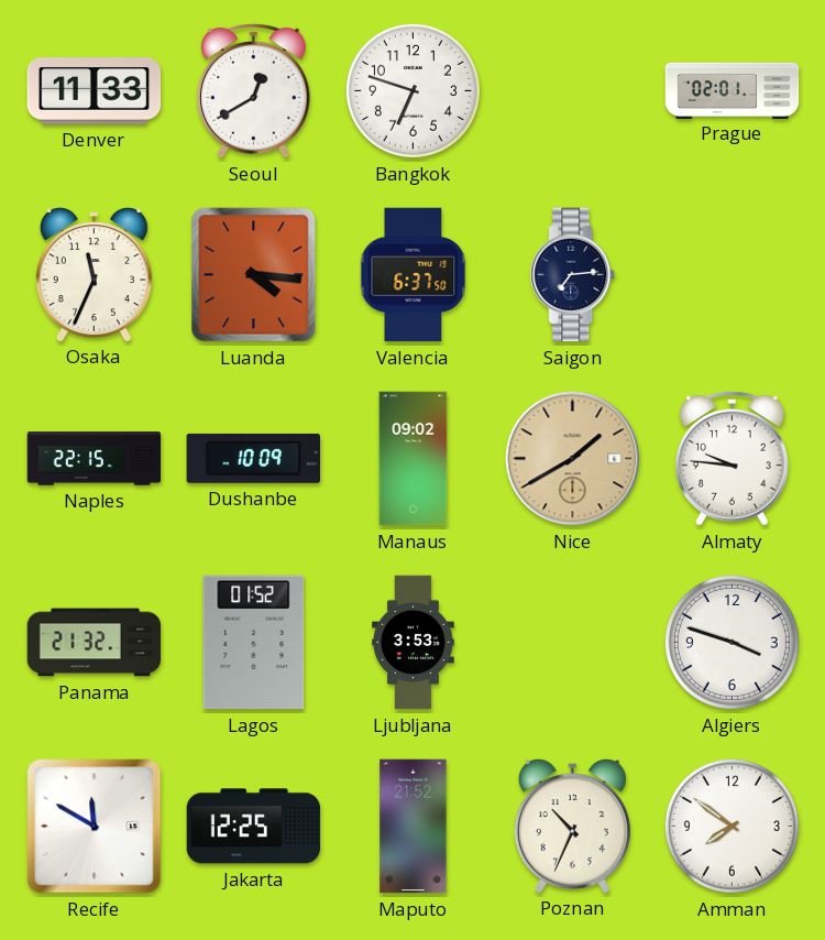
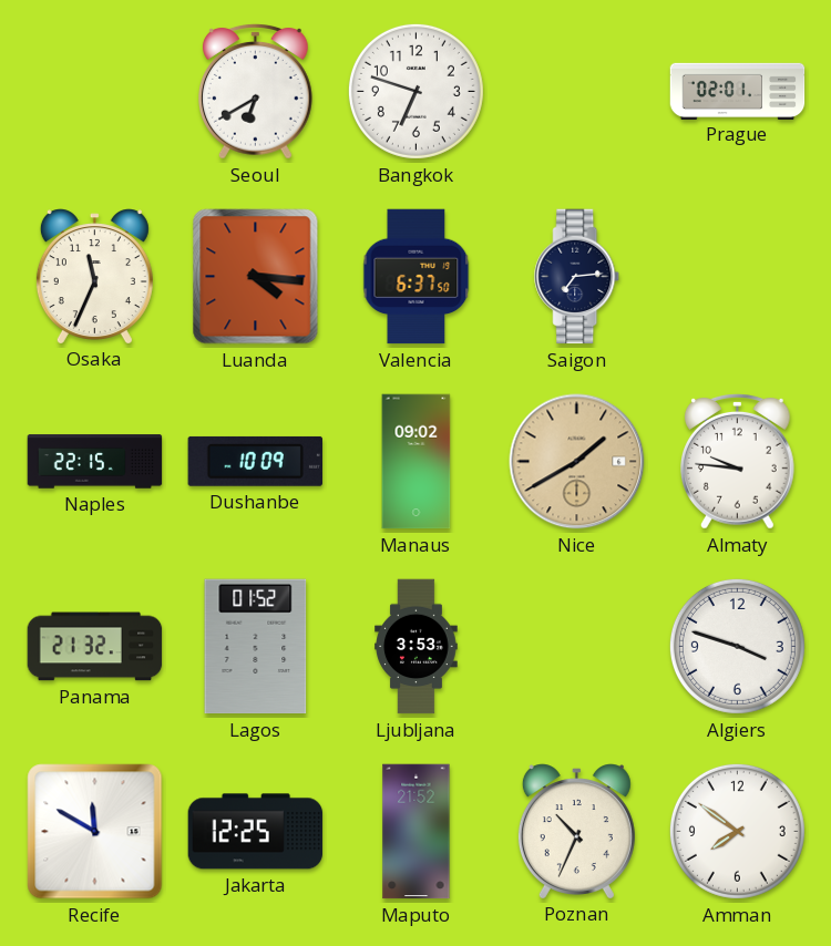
Denver: 11:33 -> none (95, 91)
Seoul: 12:40 -> 6:40 (256, 92)
